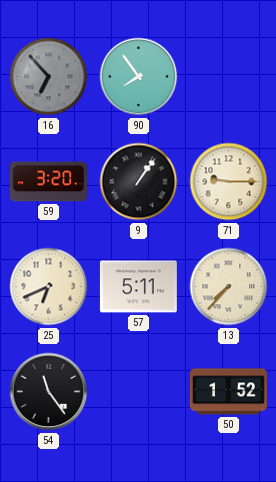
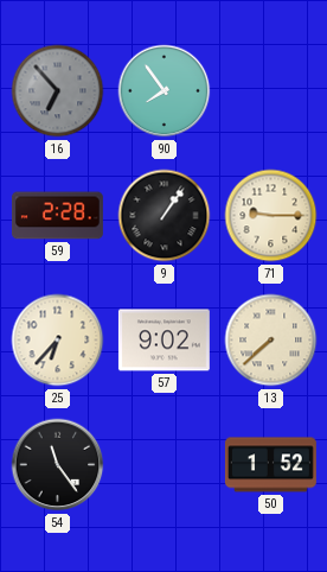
59: 3:20 -> 2:28 (57, 216)
25: 6:41 -> 6:37 (58, 341)
57: 5:11 -> 9:02 (163, 341)
13: 7:37 -> 7:38 (271, 341)
